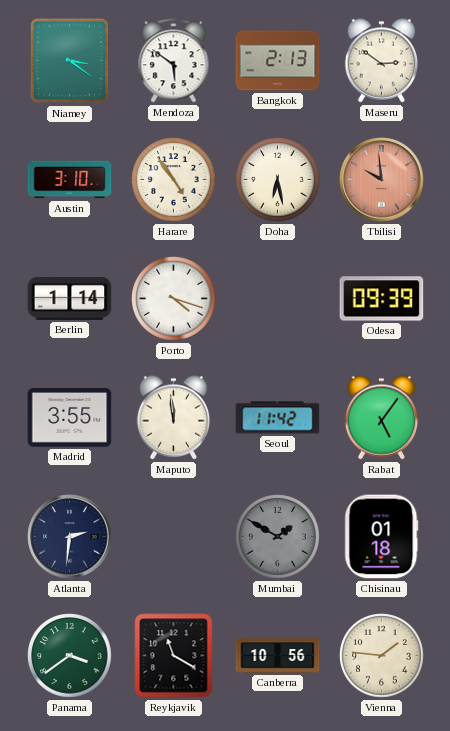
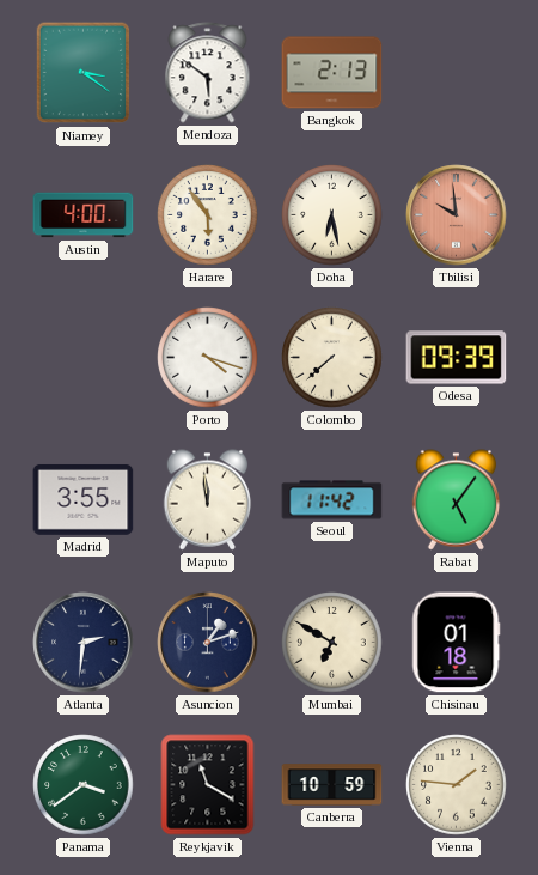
Maseru: 2:51 -> none (382, 61)
Austin: 3:10 -> 4:00 (84, 215)
Harare: 4:54 -> 5:54 (208, 215)
Berlin: 1:14 -> none (70, 298)
Colombo: none -> 7:38 (332, 358)
Asuncion: none -> 1:12 (208, 643)
Mumbai: 1:50 -> 6:50 (332, 643)
Mumbai dial: grey -> cream (332, 643)
Canberra: 10:56 -> 10:59 (332, 785)
